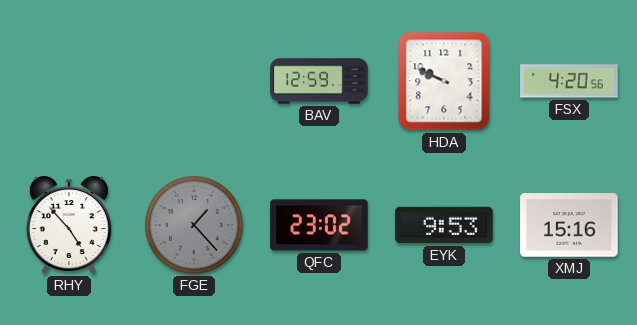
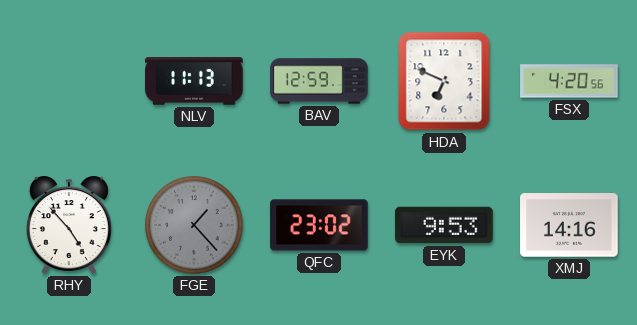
NLV: none -> 11:13 (194, 81)
HDA: 9:49 -> 6:49 (444, 81)
XMJ: 15:16 -> 14:16 (569, 225)
